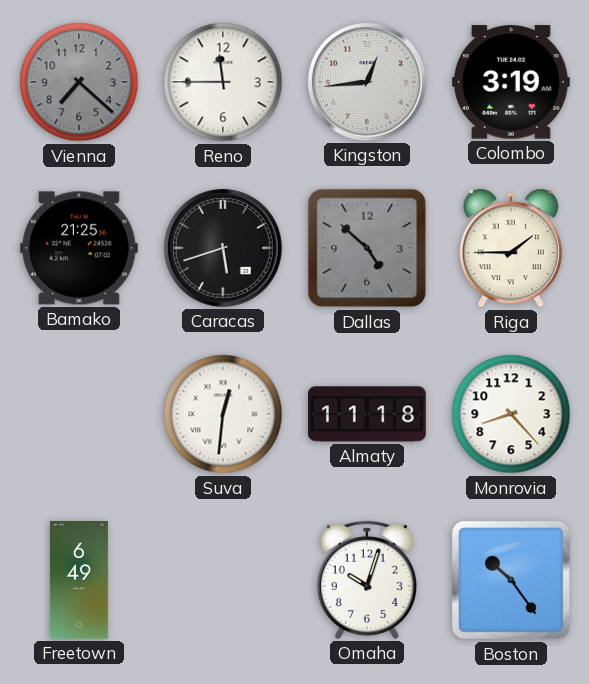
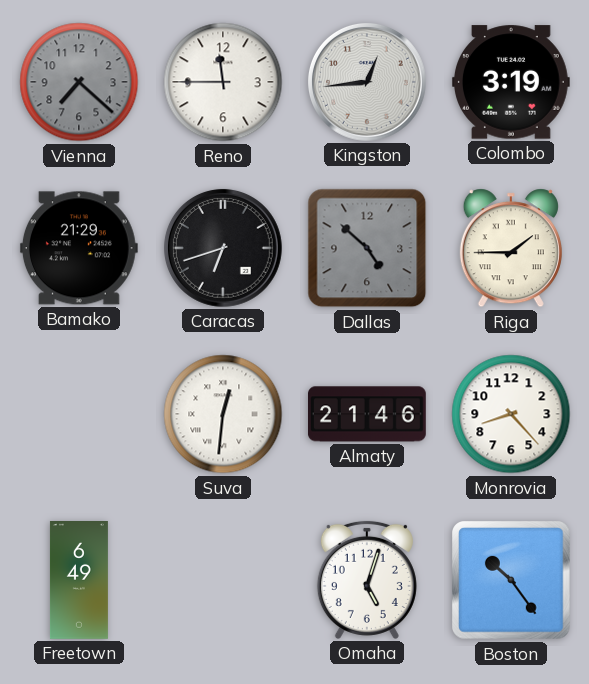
Bamako: 21:25 -> 21:29 (79, 248)
Caracas: 5:42 -> 6:42 (223, 248)
Almaty: 11:18 -> 21:46 (368, 414)
Omaha: 10:03 -> 5:03 (367, 580)
